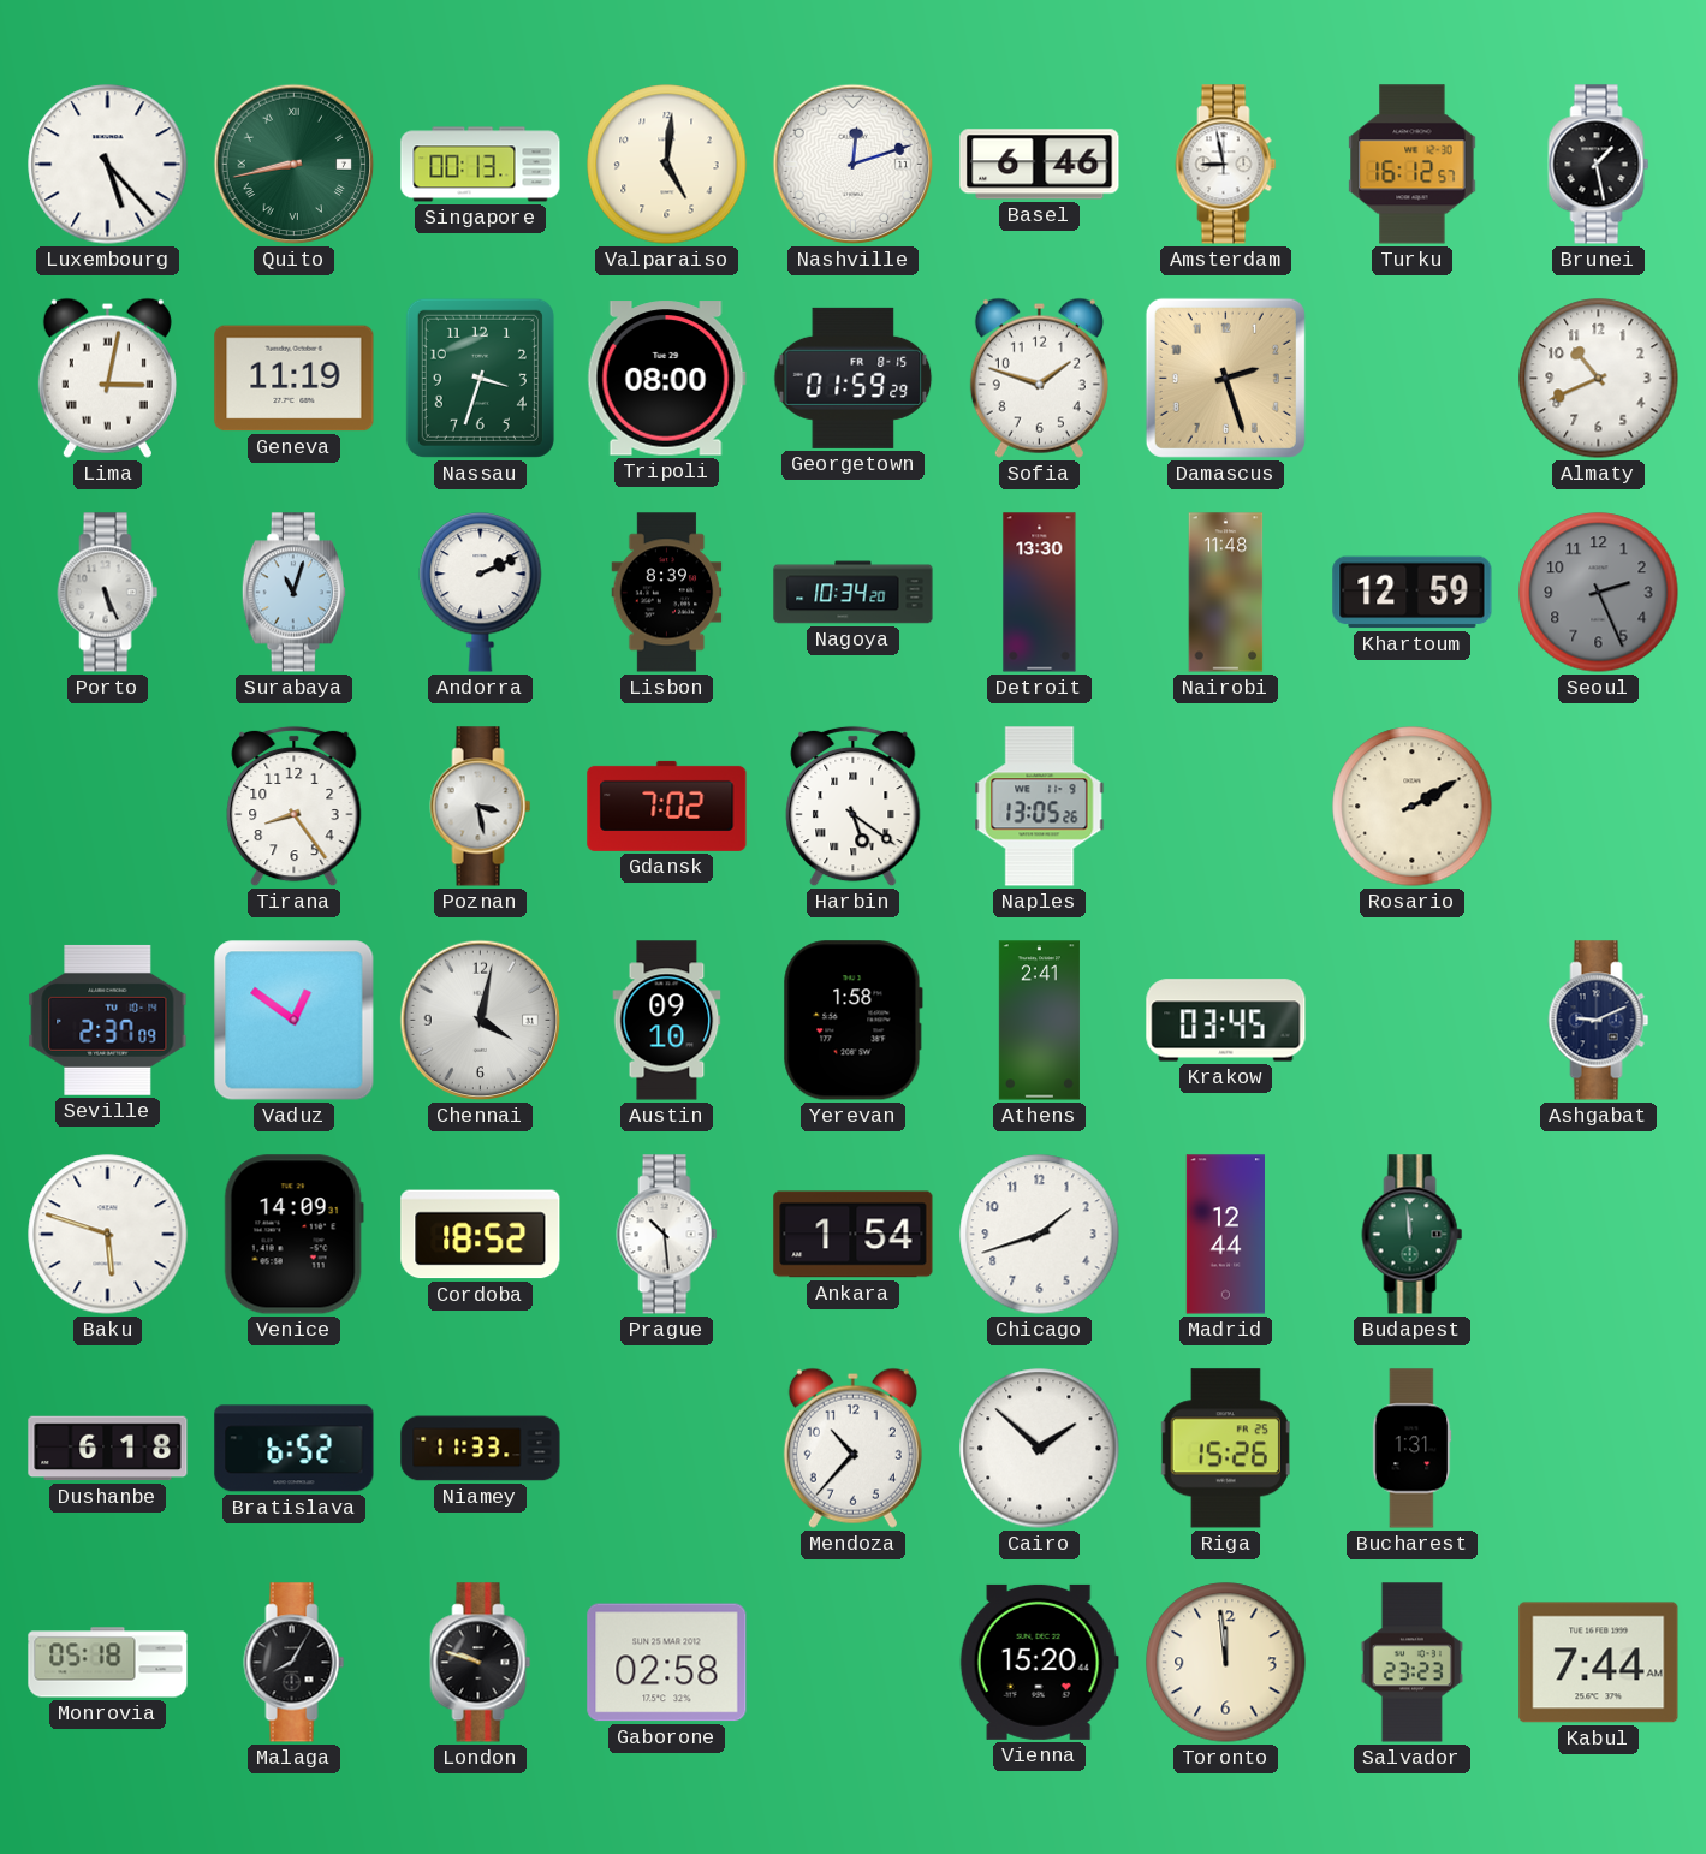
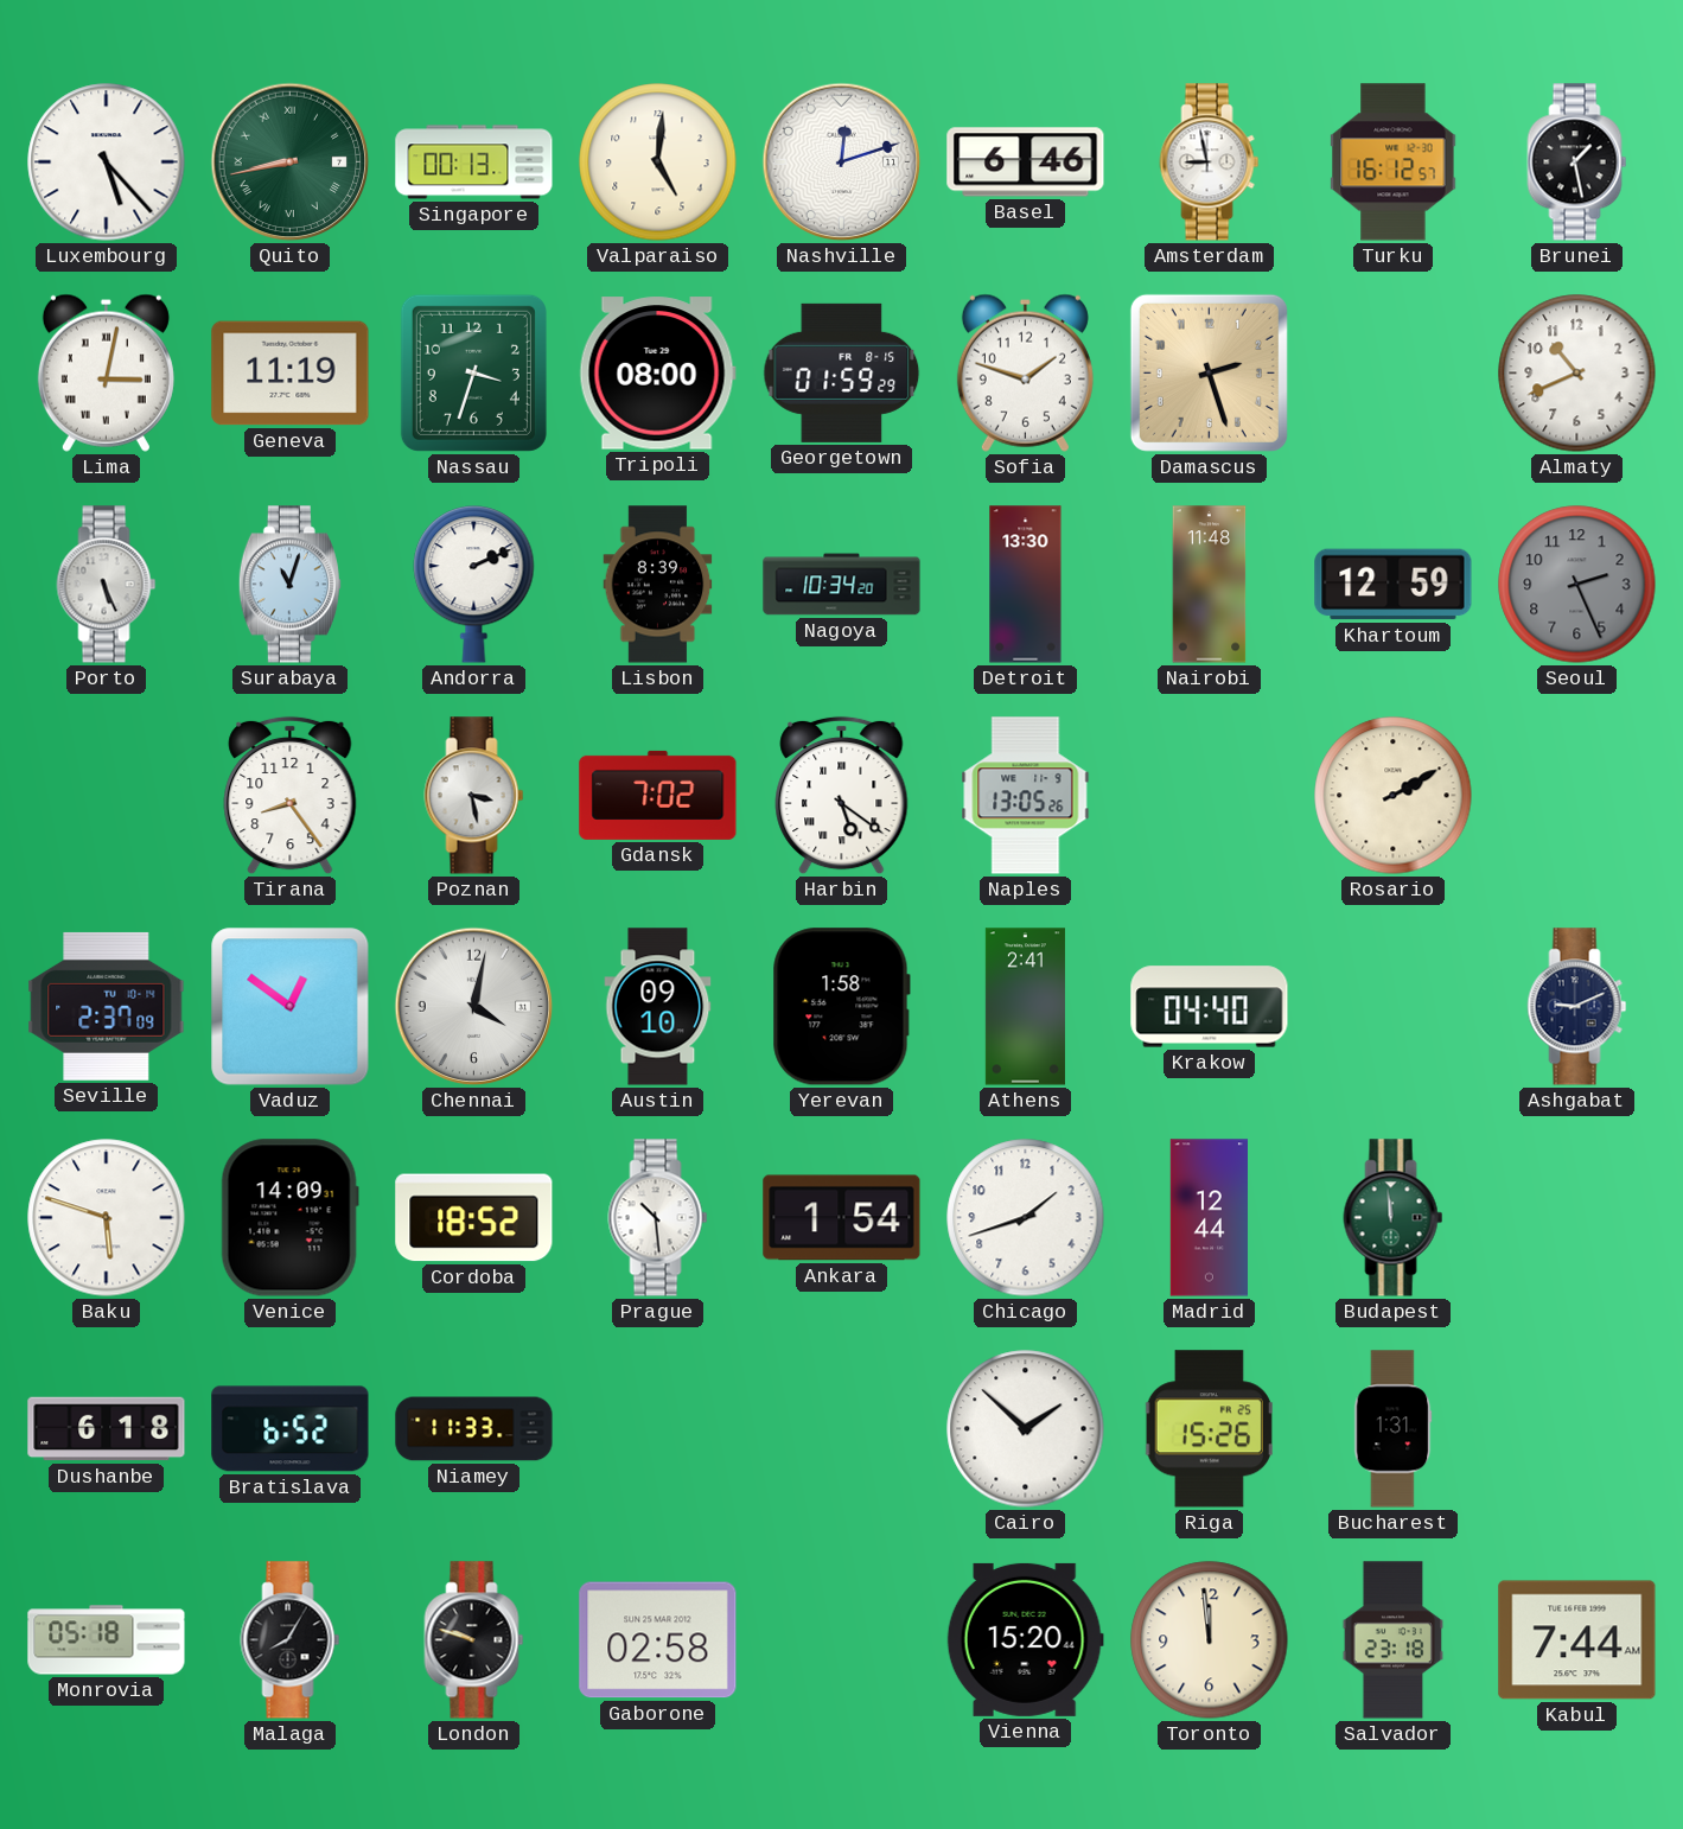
Krakow: 03:45 -> 04:40 (1210, 1007)
Mendoza: 10:37 -> none (852, 1448)
Salvador: 23:23 -> 23:18 (1392, 1640)
